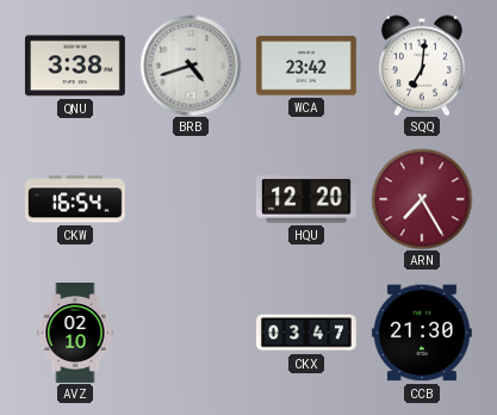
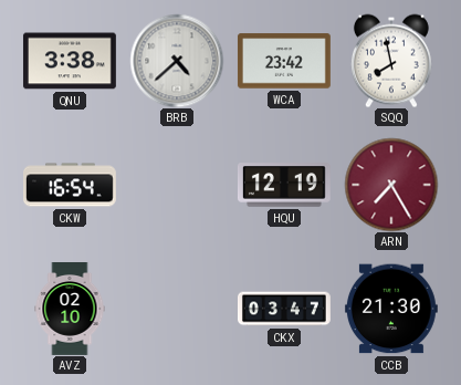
BRB: 4:42 -> 4:38 (177, 61)
SQQ: 7:01 -> 7:58 (391, 61)
HQU: 12:20 -> 12:19 (284, 186)
